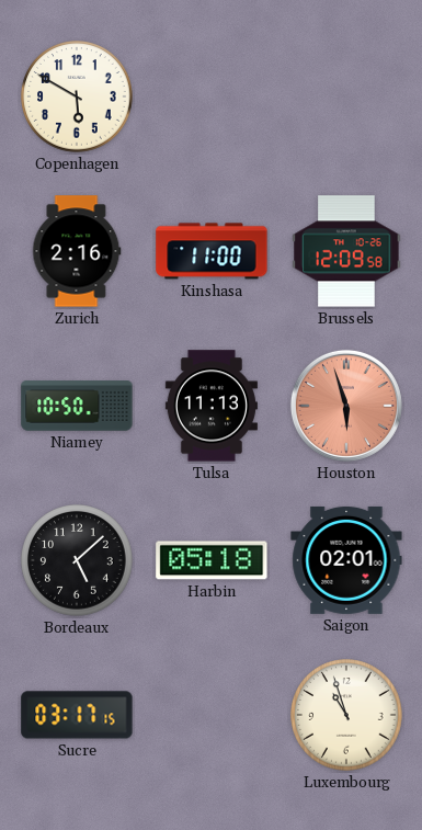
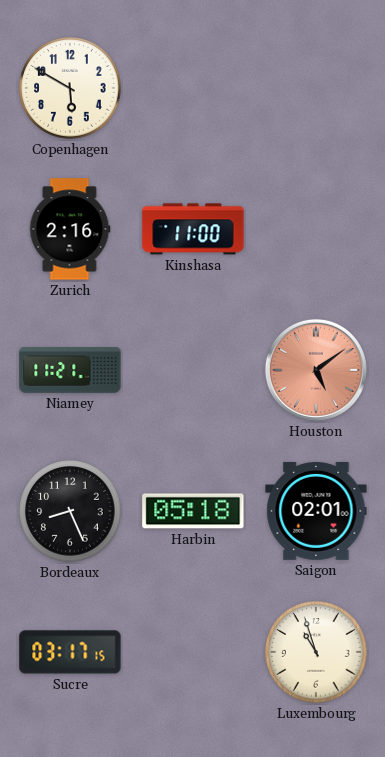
Brussels: 12:09 -> none (346, 251)
Niamey: 10:50 -> 11:21 (70, 370)
Tulsa: 11:13 -> none (212, 406)
Houston: 5:57 -> 5:09 (316, 370)
Bordeaux: 5:08 -> 8:26 (70, 511)
